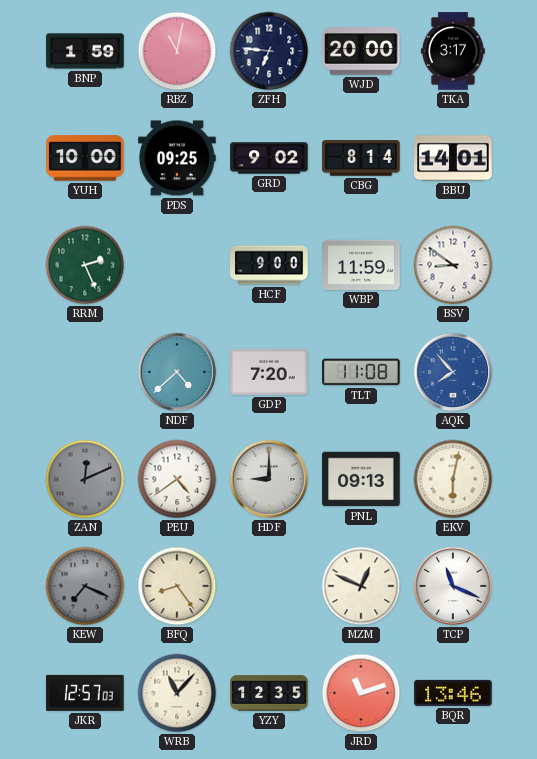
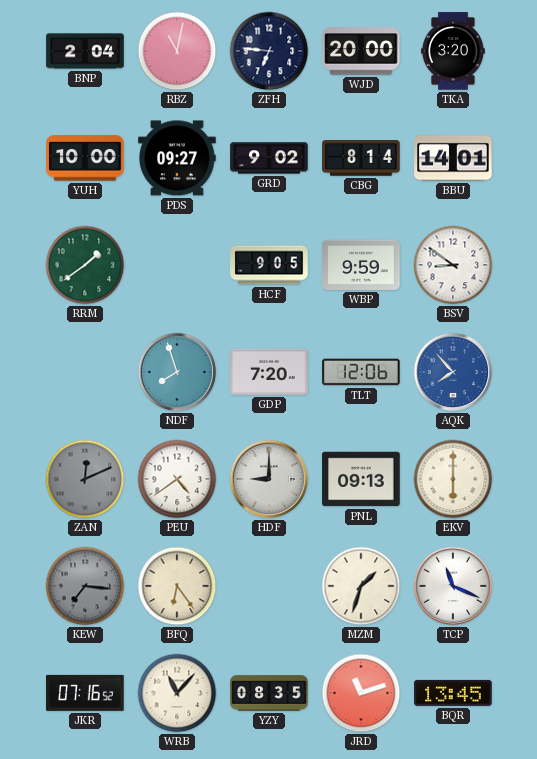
BNP: 1:59 -> 2:04 (85, 51)
TKA: 3:17 -> 3:20 (453, 51)
PDS: 09:25 -> 09:27 (177, 158)
RRM: 2:26 -> 1:39 (85, 265)
HCF: 9:00 -> 9:05 (269, 265)
WBP: 11:59 -> 9:59 (361, 265)
NDF: 4:38 -> 7:57 (177, 372)
TLT: 11:08 -> 12:06 (361, 372)
EKV: 6:02 -> 6:00 (453, 479)
KEW: 7:19 -> 7:16 (85, 586)
BFQ: 8:24 -> 6:24 (177, 586)
MZM: 12:49 -> 1:33 (361, 586)
JKR: 12:57 -> 07:16 (85, 693)
YZY: 12:35 -> 08:35 (269, 693)
BQR: 13:46 -> 13:45 (453, 693)
